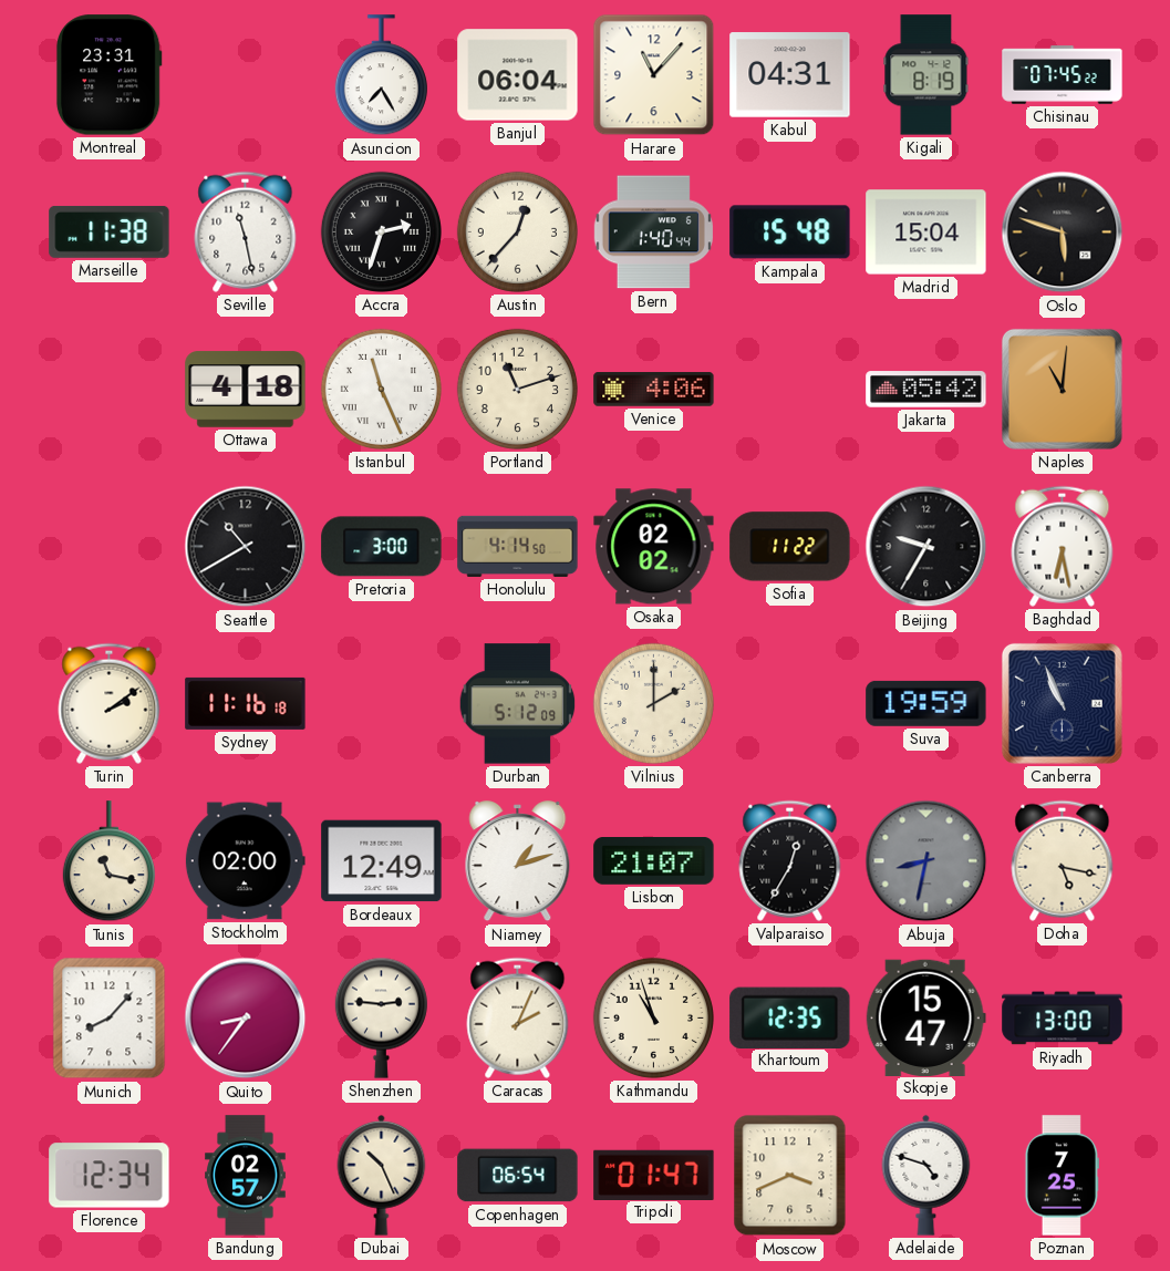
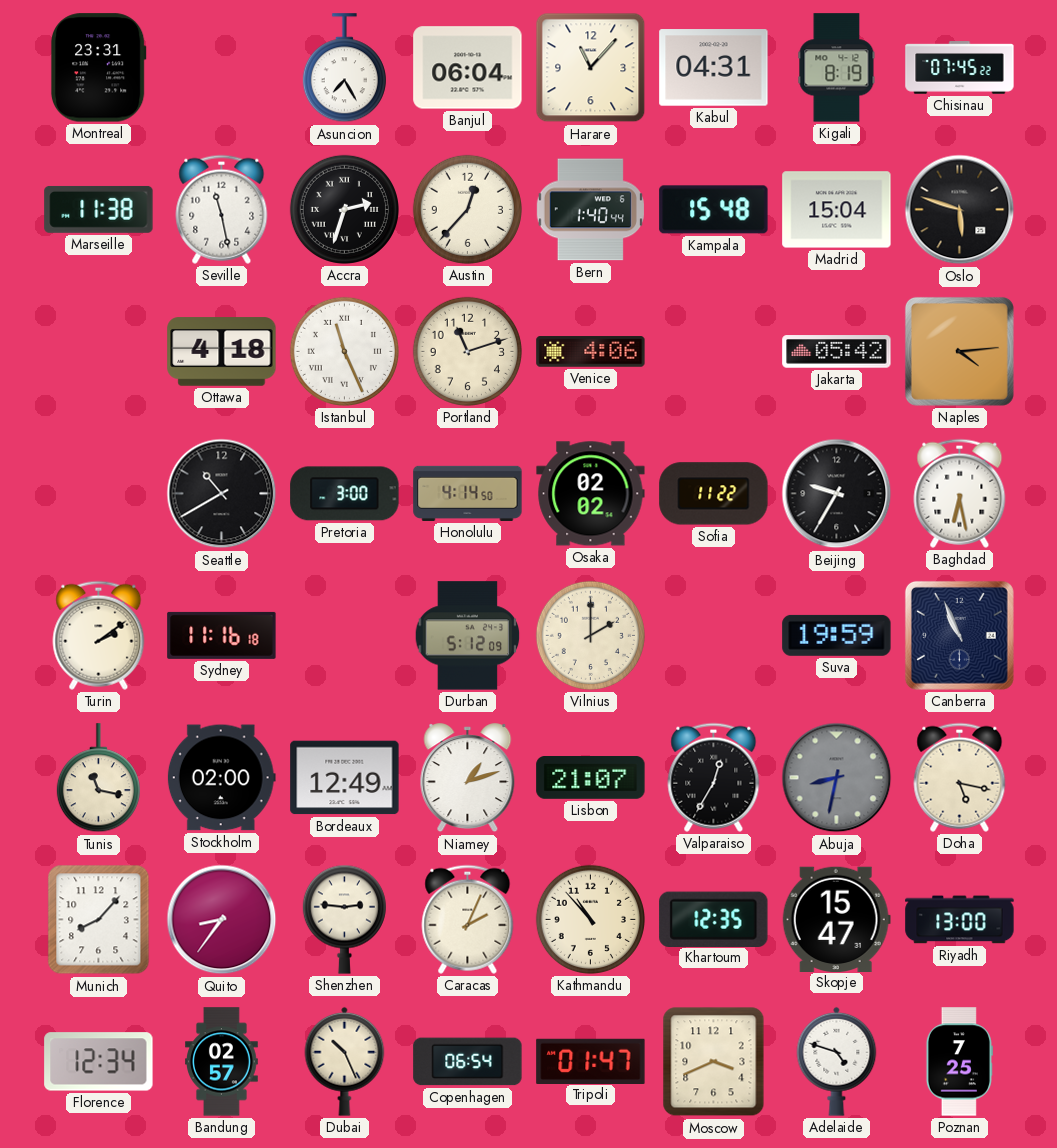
Naples: 11:01 -> 4:14 (959, 351)
Kathmandu: 10:57 -> 10:53 (590, 919)
